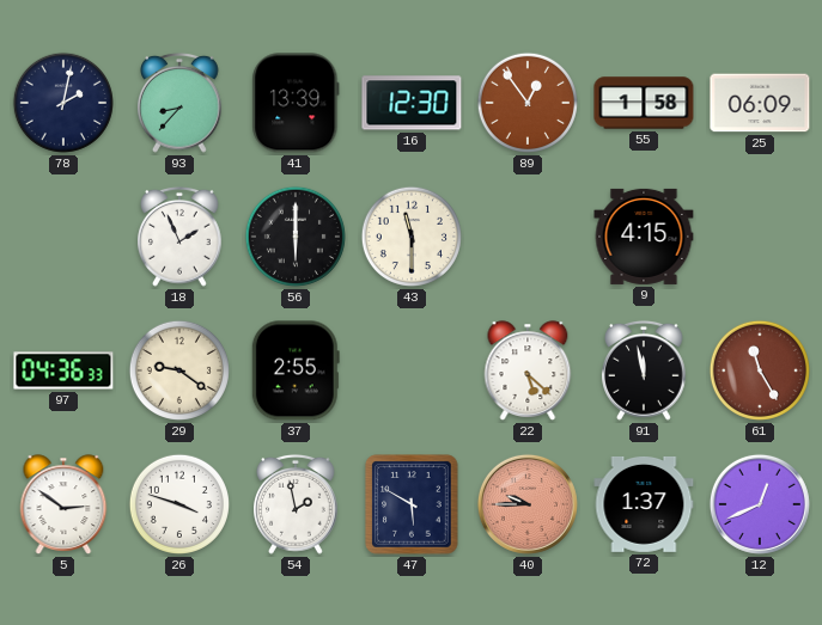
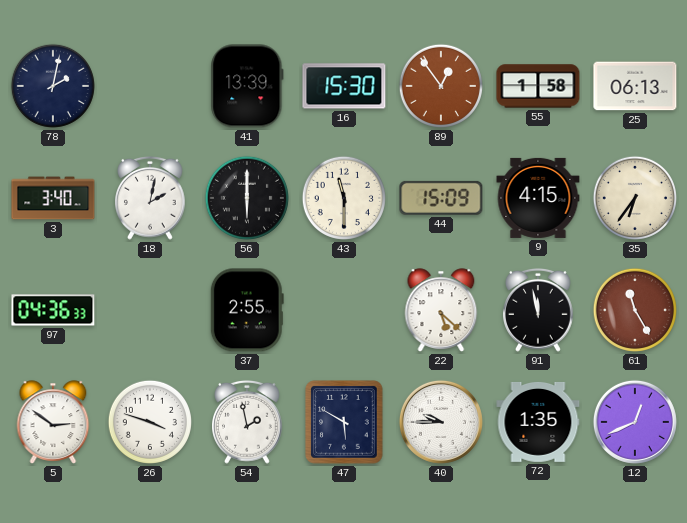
93: 8:37 -> none (181, 103)
16: 12:30 -> 15:30 (344, 86)
25: 06:09 -> 06:13 (635, 86)
3: none -> 3:40 (53, 198)
18: 1:56 -> 2:02 (151, 198)
44: none -> 15:09 (441, 198)
35: none -> 6:36 (635, 198)
29: 9:21 -> none (179, 370)
40 dial: salmon -> white (441, 422)
72: 1:37 -> 1:35 (538, 422)
